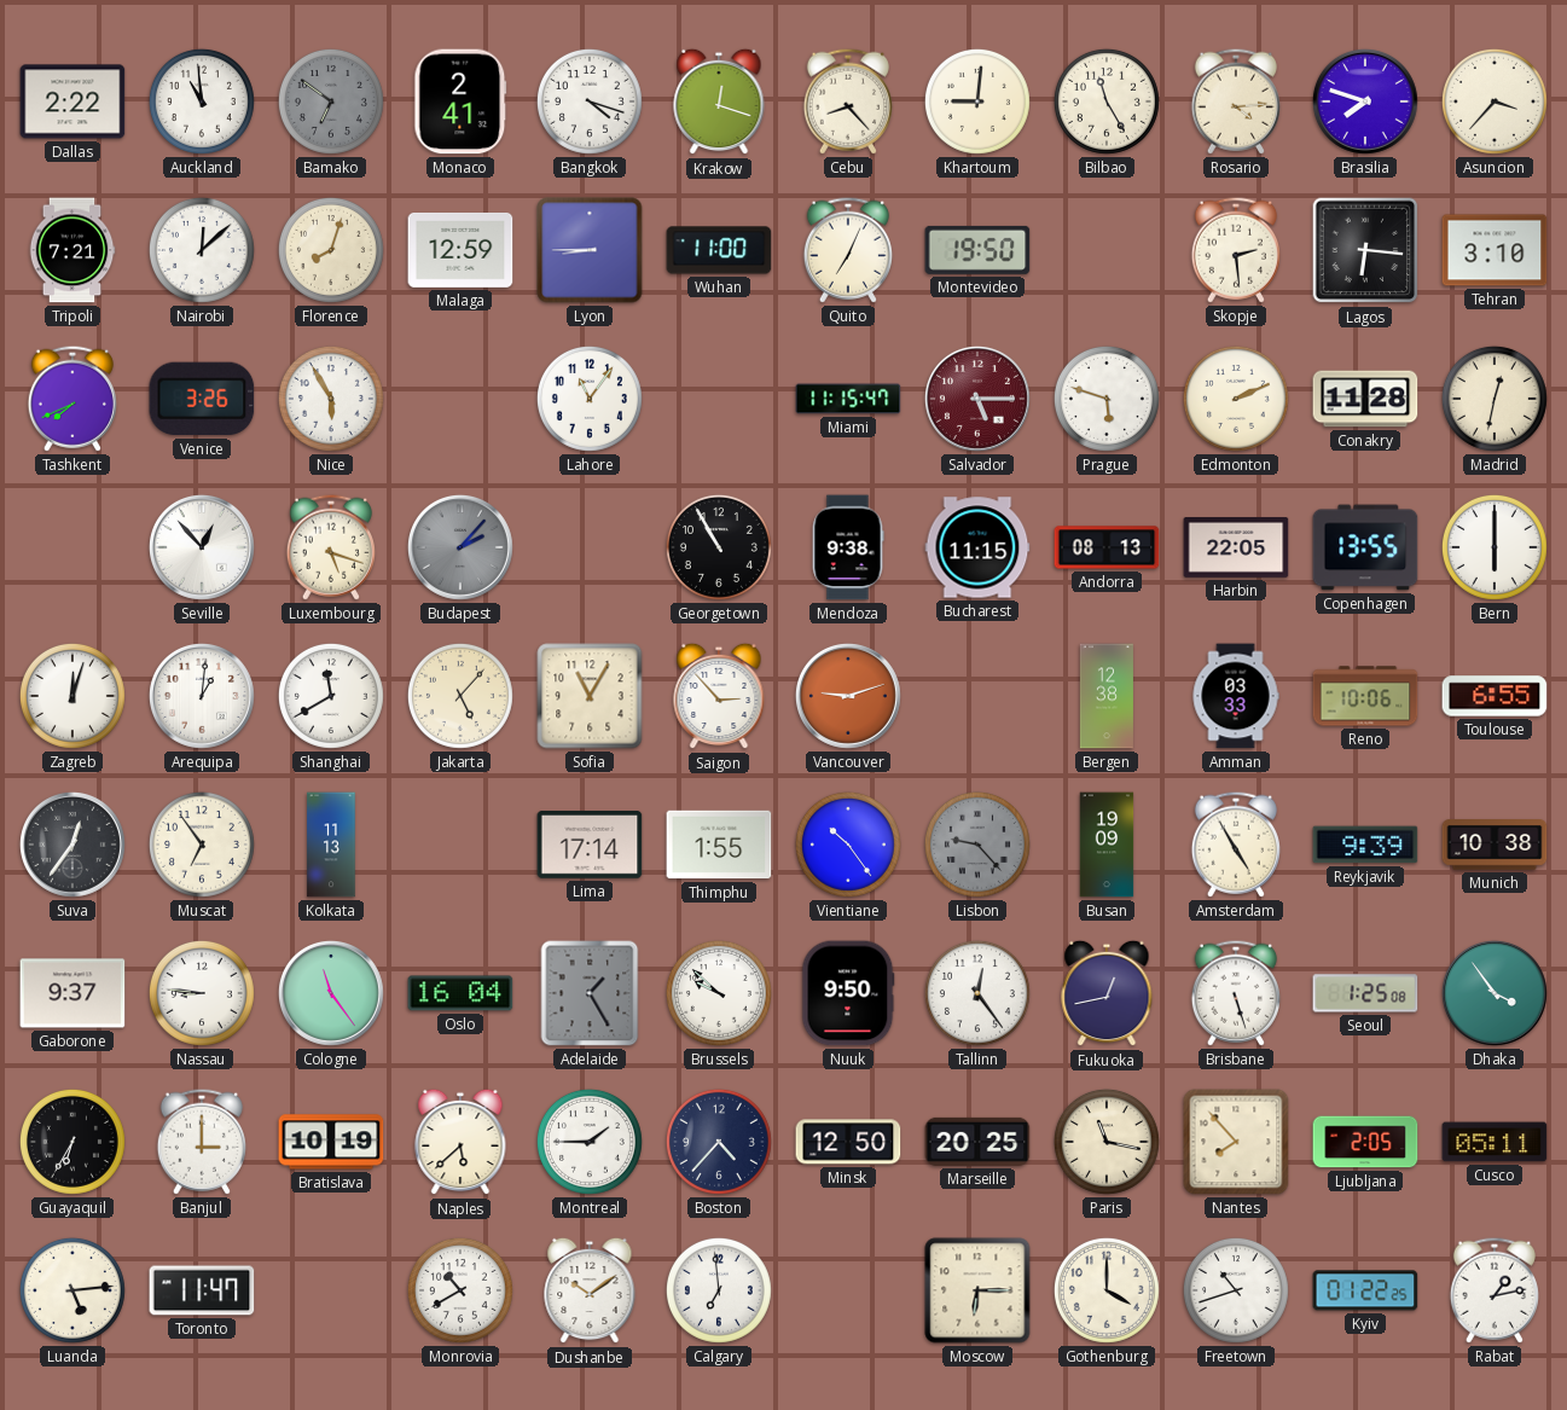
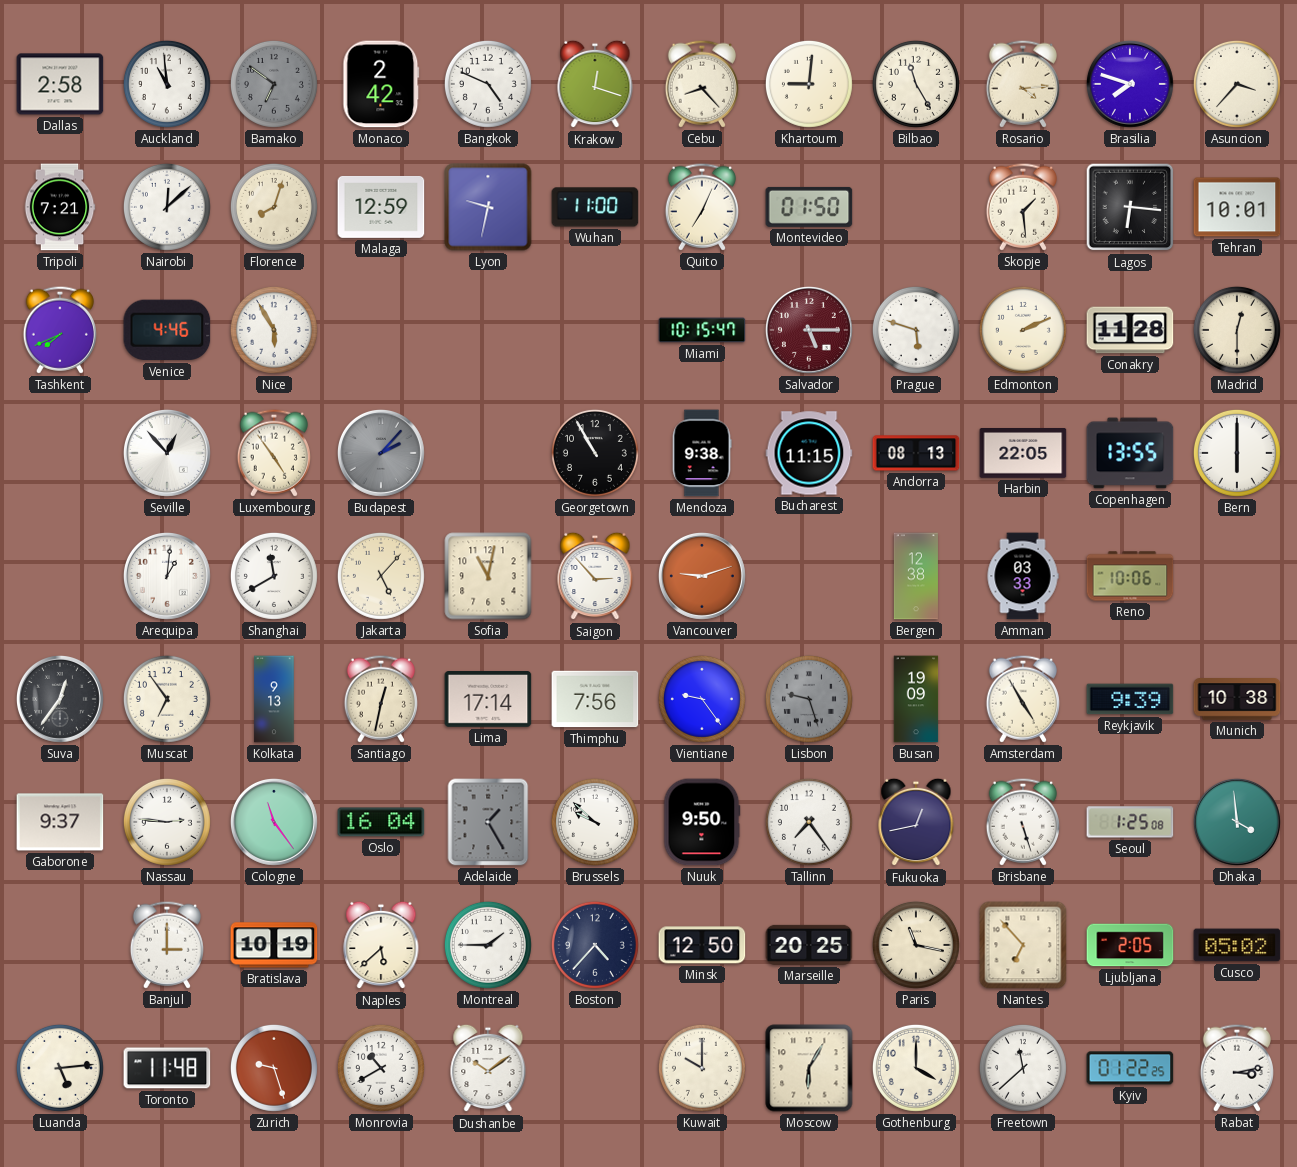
Dallas: 2:22 -> 2:58 (60, 84)
Monaco: 2:41 -> 2:42 (381, 84)
Bangkok: 4:18 -> 4:49 (488, 84)
Lyon: 8:45 -> 9:32 (488, 207)
Montevideo: 19:50 -> 01:50 (809, 207)
Skopje: 2:29 -> 1:29 (1023, 207)
Tehran: 3:10 -> 10:01 (1237, 207)
Venice: 3:26 -> 4:46 (167, 330)
Lahore: 11:06 -> none (590, 399)
Miami: 11:15 -> 10:15 (702, 330)
Madrid: 12:32 -> 12:30 (1237, 330)
Luxembourg: 5:18 -> 4:54 (274, 453)
Zagreb: 12:03 -> none (72, 696)
Sofia: 11:05 -> 11:02 (488, 576)
Toulouse: 6:55 -> none (1495, 696)
Kolkata: 11:13 -> 9:13 (274, 699)
Santiago: none -> 12:32 (381, 699)
Thimphu: 1:55 -> 7:56 (595, 699)
Vientiane: 10:24 -> 9:24 (702, 699)
Lisbon: 9:23 -> 9:27 (809, 699)
Nassau: 8:46 -> 2:46 (167, 822)
Tallinn: 12:24 -> 7:24 (809, 822)
Dhaka: 3:54 -> 3:59 (1237, 822)
Guayaquil: 6:35 -> none (72, 1142)
Nantes: 7:53 -> 6:53 (1023, 945)
Cusco: 05:11 -> 05:02 (1237, 945)
Toronto: 11:47 -> 11:48 (167, 1068)
Zurich: none -> 9:27 (274, 1068)
Calgary: 6:59 -> none (719, 1290)
Kuwait: none -> 10:00 (702, 1068)
Moscow: 6:15 -> 6:05 (809, 1068)
Freetown: 10:42 -> 11:38 (1023, 1068)
Rabat: 1:13 -> 3:13 (1237, 1068)
